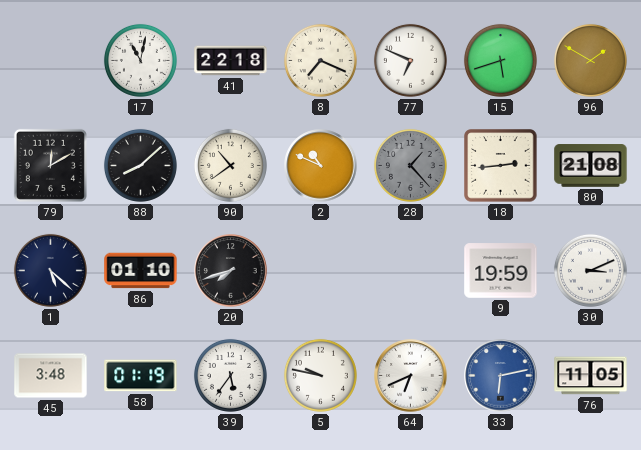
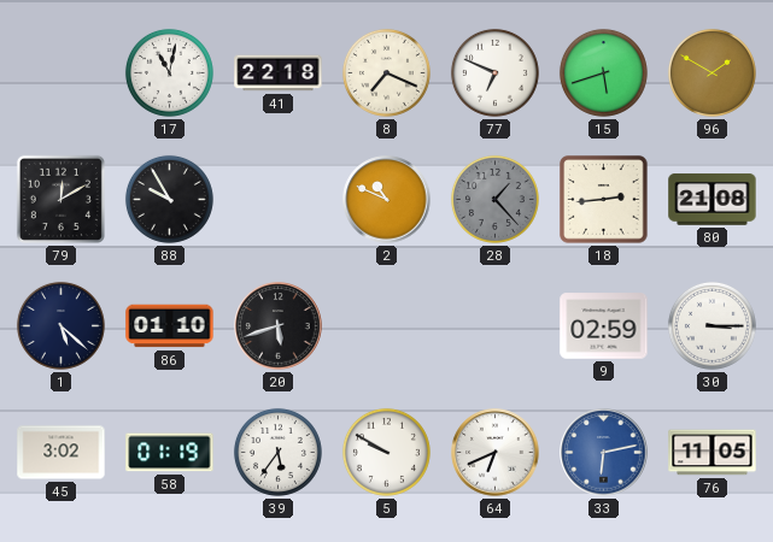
88: 8:08 -> 9:55 (169, 199)
90: 10:39 -> none (230, 165)
20: 7:42 -> 5:42 (279, 326)
9: 19:59 -> 02:59 (604, 326)
30: 3:11 -> 3:15 (711, 325)
45: 3:48 -> 3:02 (62, 453)
5: 9:47 -> 9:50 (386, 452)
